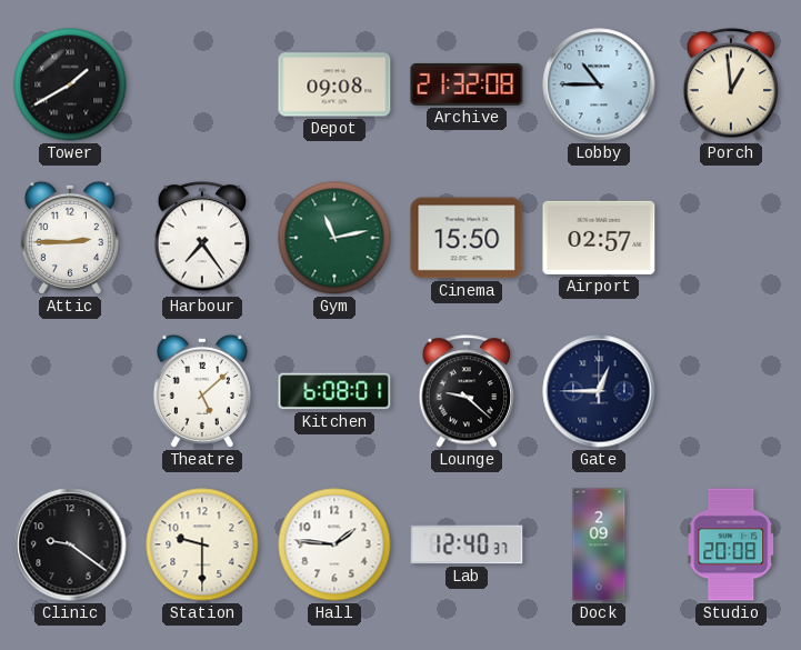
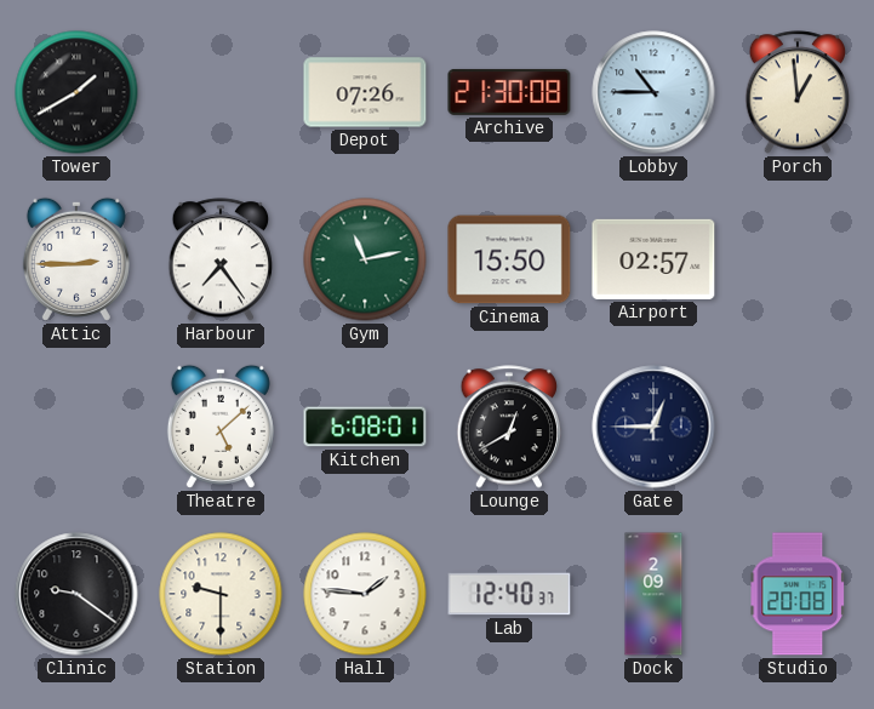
Depot: 09:08 -> 07:26 (365, 92)
Archive: 21:32 -> 21:30 (509, 92)
Lounge: 9:22 -> 12:40 (509, 427)
